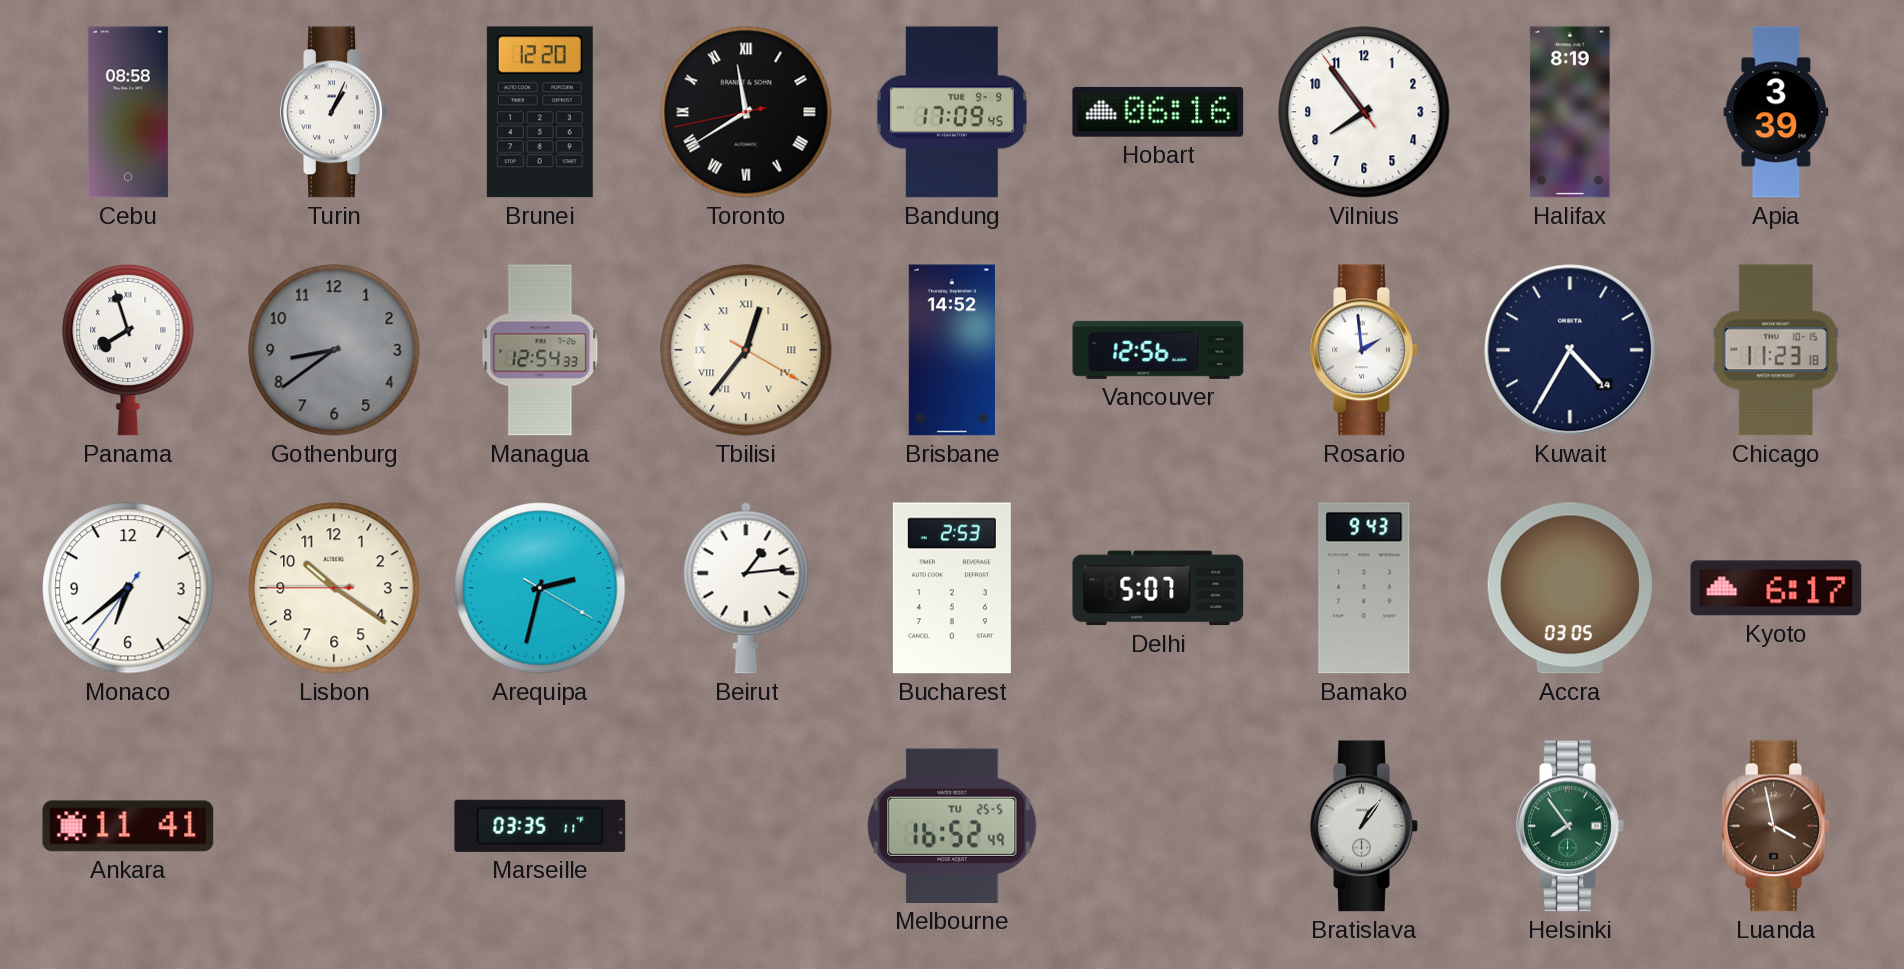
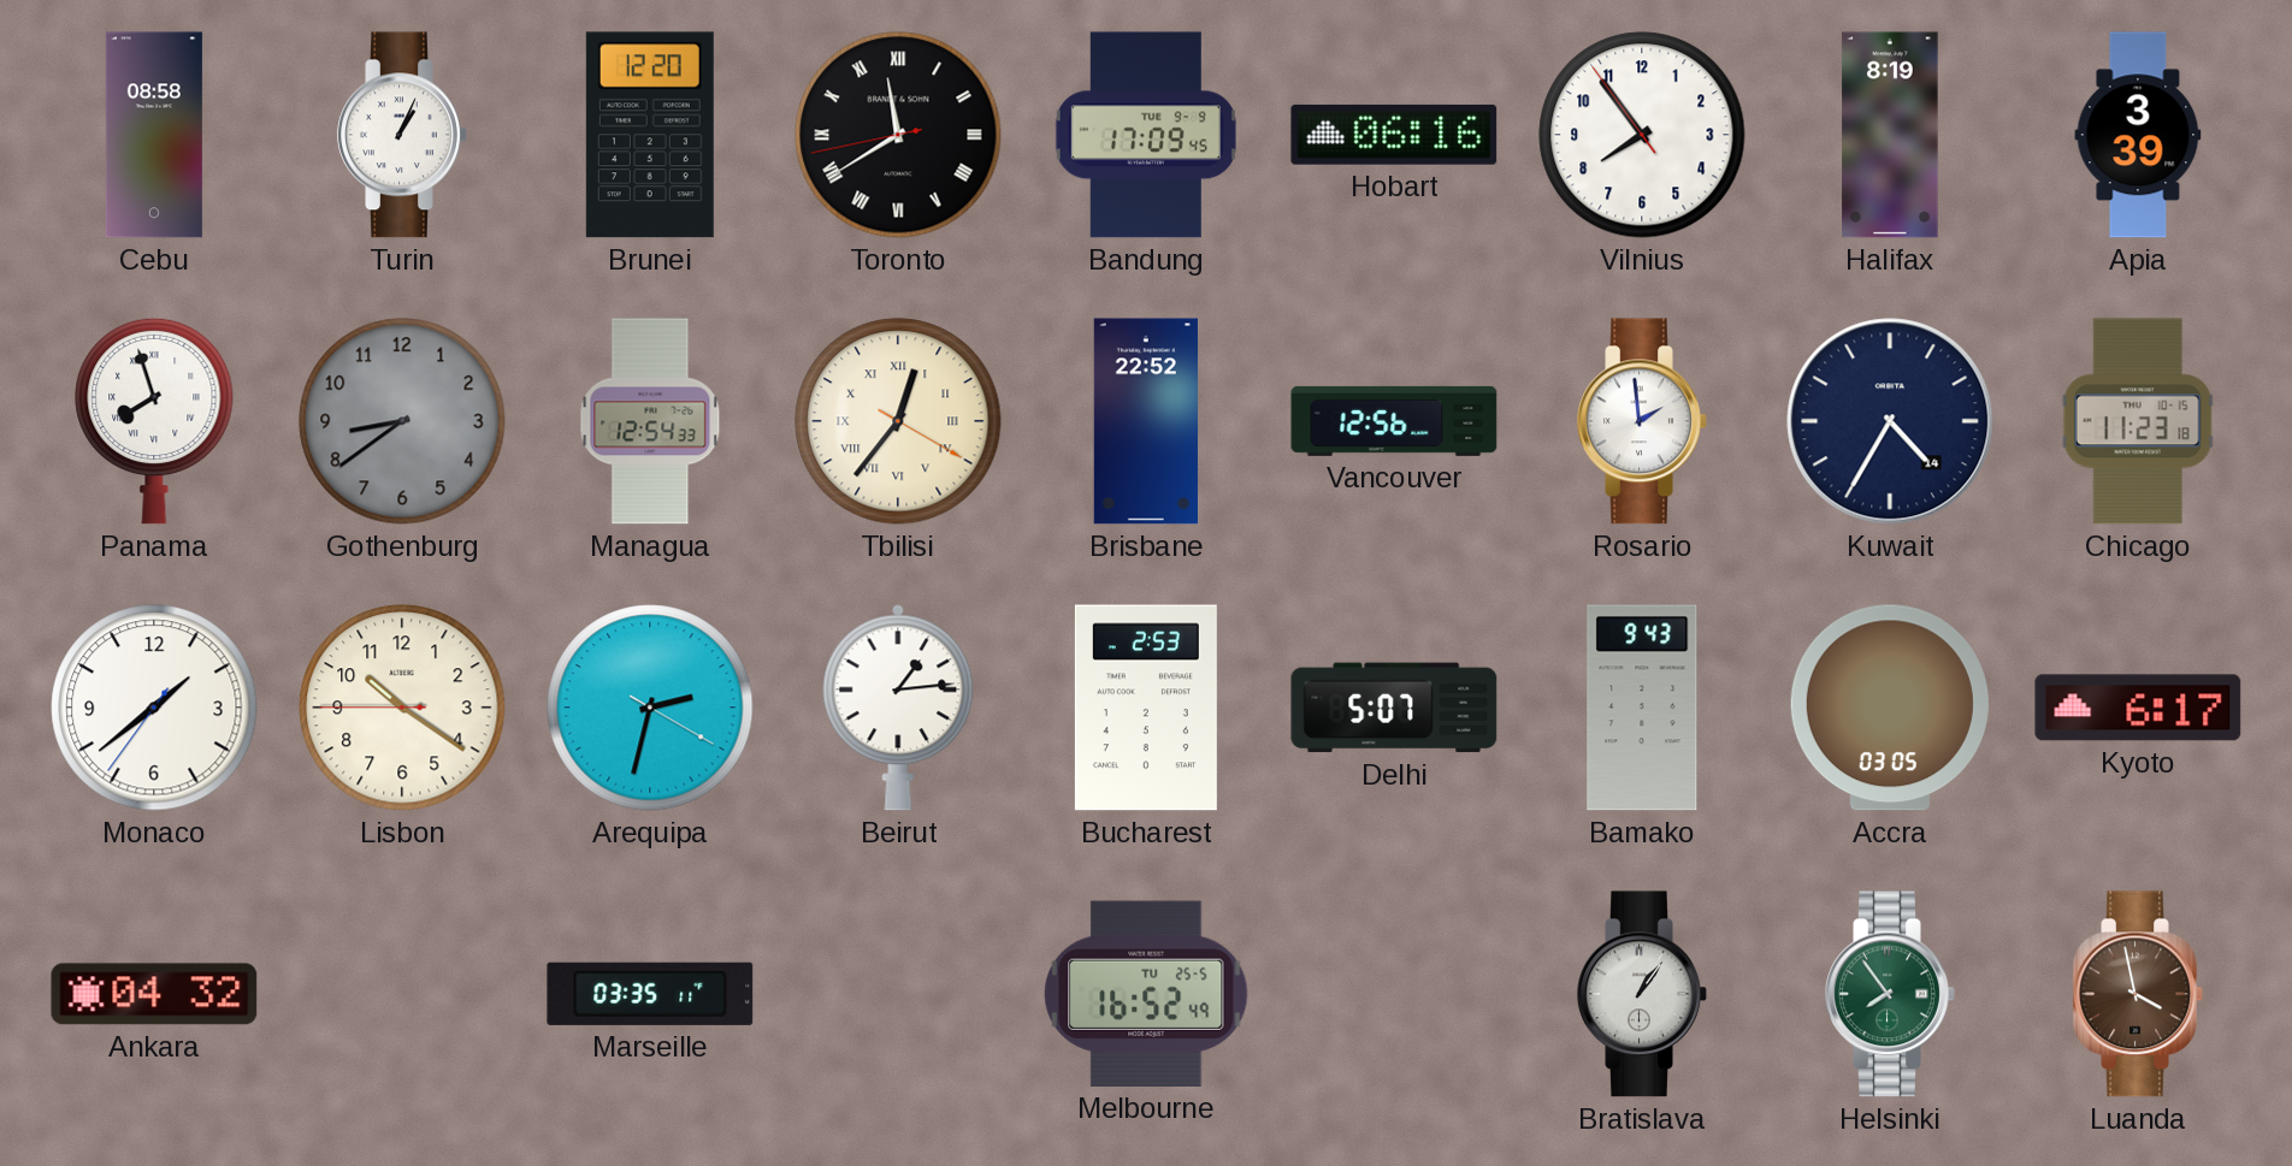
Brisbane: 14:52 -> 22:52 (1146, 421)
Monaco: 6:38 -> 1:38 (154, 708)
Ankara: 11:41 -> 04:32 (154, 994)
